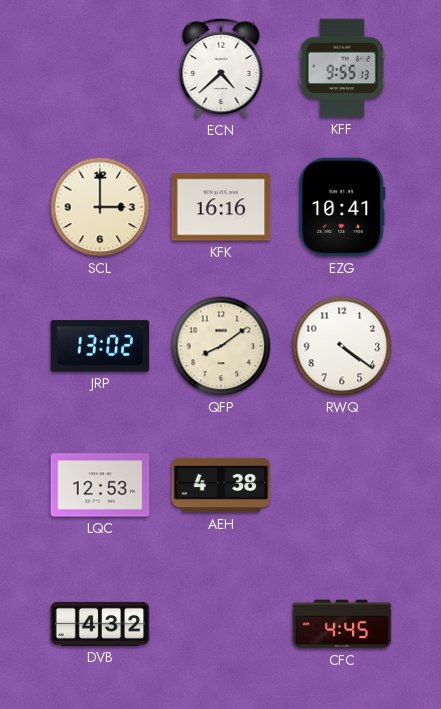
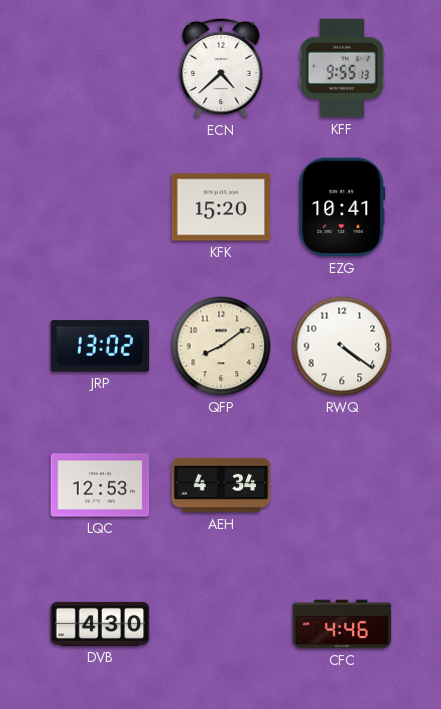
SCL: 3:00 -> none (100, 207)
KFK: 16:16 -> 15:20 (221, 207)
AEH: 4:38 -> 4:34 (221, 485)
DVB: 4:32 -> 4:30 (100, 624)
CFC: 4:45 -> 4:46 (342, 624)
